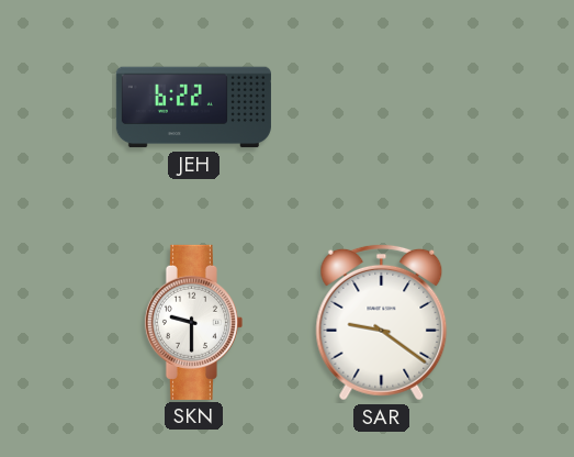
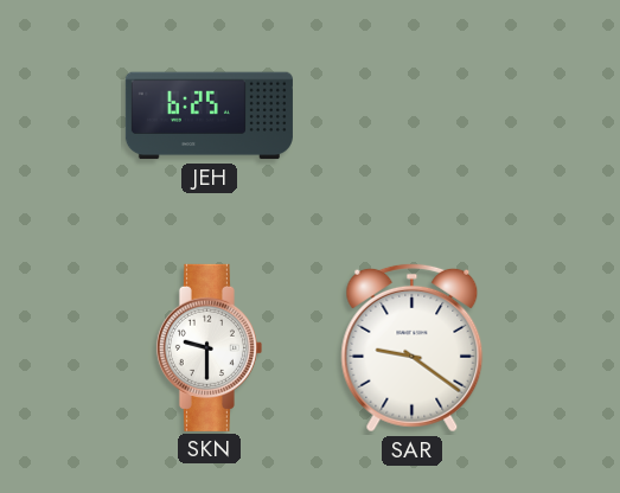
JEH: 6:22 -> 6:25 (209, 116)
